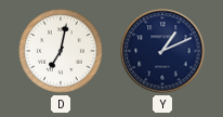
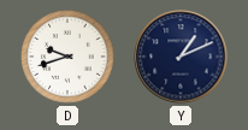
D: 7:02 -> 9:42 (67, 57)
